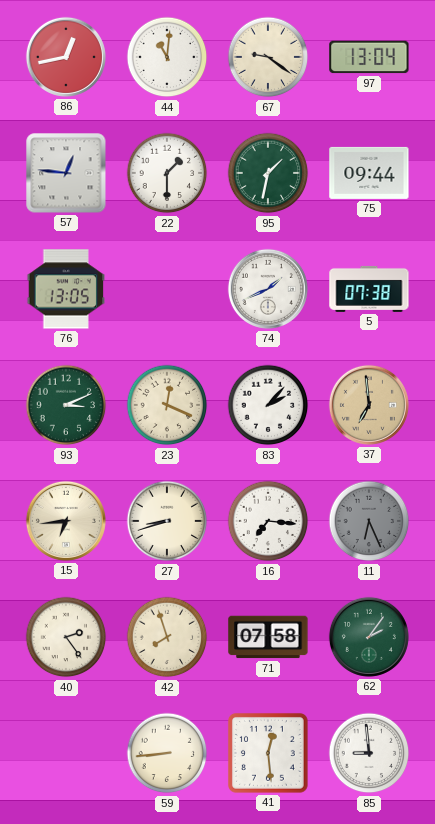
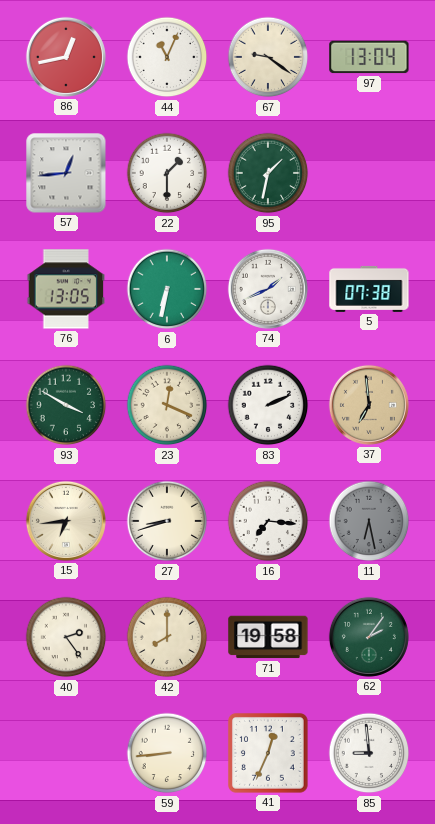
44: 11:01 -> 11:04 (167, 57)
57: 12:46 -> 12:44 (66, 173)
75: 09:44 -> none (369, 173)
6: none -> 6:32 (167, 289)
93: 3:11 -> 3:50 (66, 405)
83: 2:07 -> 2:11 (268, 405)
11: 6:26 -> 6:28 (369, 521)
42: 7:57 -> 8:00 (167, 637)
71: 07:58 -> 19:58 (268, 637)
41: 12:29 -> 12:34 (268, 753)
